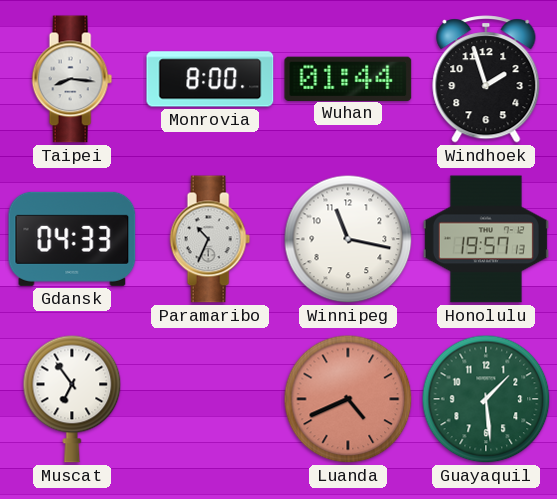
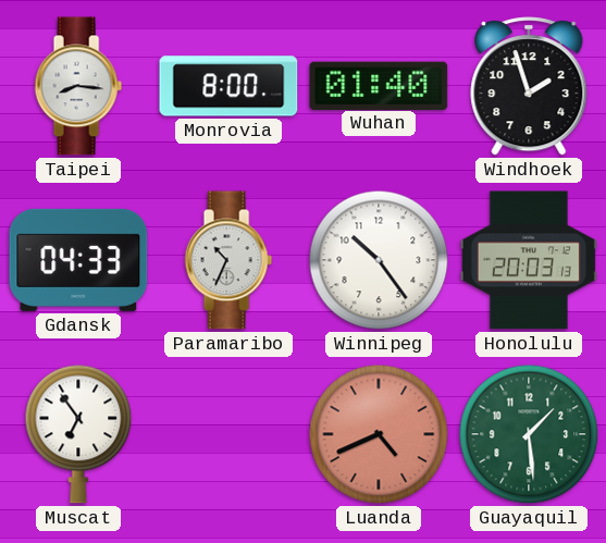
Wuhan: 01:44 -> 01:40 (379, 85)
Winnipeg: 11:17 -> 10:24 (379, 260)
Honolulu: 19:57 -> 20:03 (529, 260)
